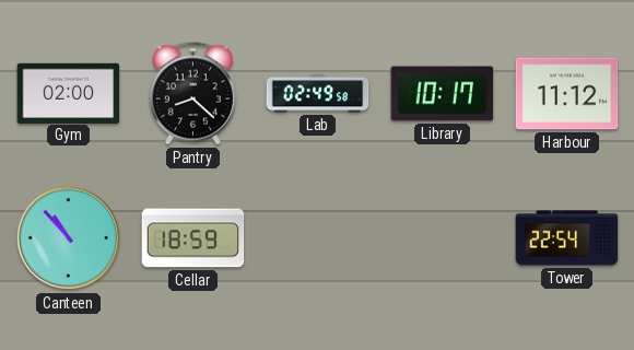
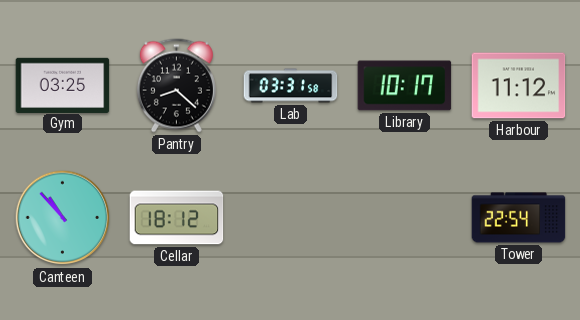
Gym: 02:00 -> 03:25 (63, 85)
Lab: 02:49 -> 03:31 (291, 86)
Cellar: 18:59 -> 18:12 (177, 218)
